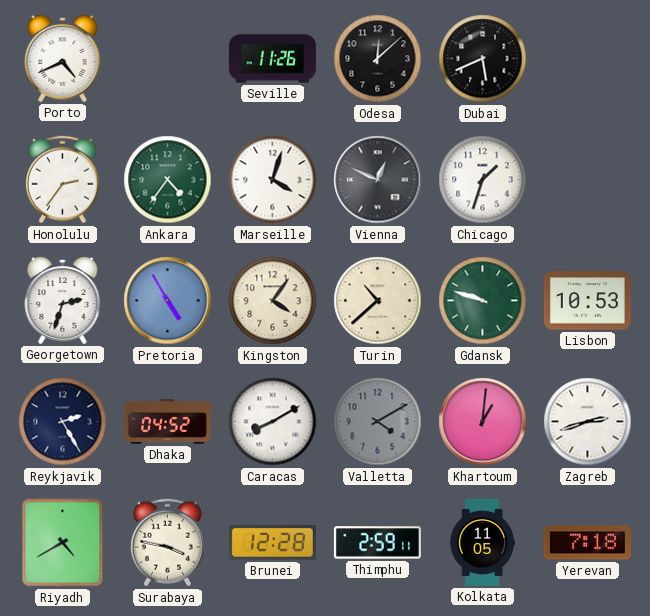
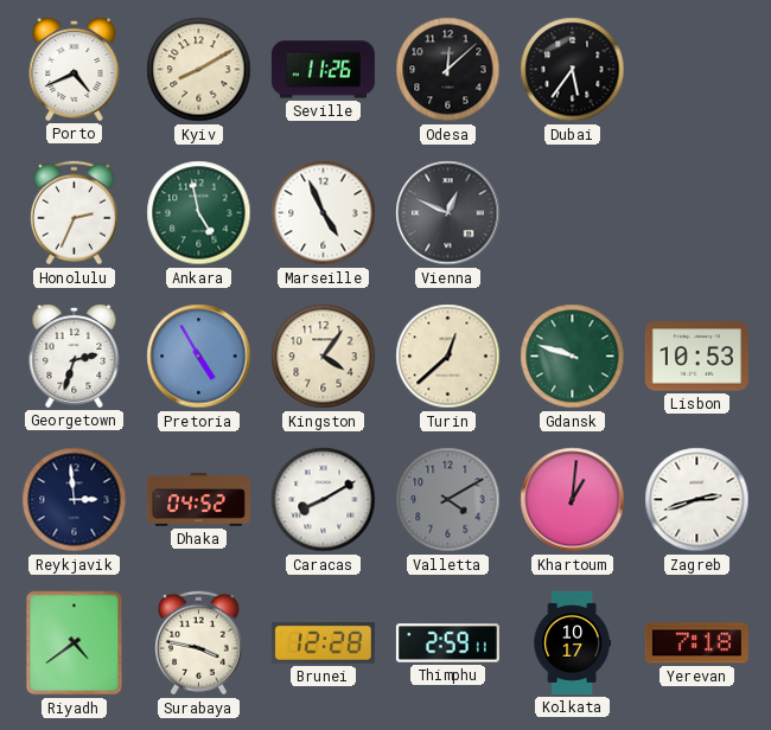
Kyiv: none -> 8:10 (199, 70)
Dubai: 5:41 -> 5:36 (573, 70)
Honolulu: 2:36 -> 2:34 (74, 213)
Ankara: 4:36 -> 4:58 (199, 213)
Marseille: 4:03 -> 4:56 (324, 213)
Chicago: 1:33 -> none (483, 180)
Turin: 10:38 -> 12:38 (448, 357)
Reykjavik: 2:25 -> 2:59 (75, 500)
Riyadh: 4:40 -> 4:39 (75, 643)
Kolkata: 11:05 -> 10:17 (572, 642)
